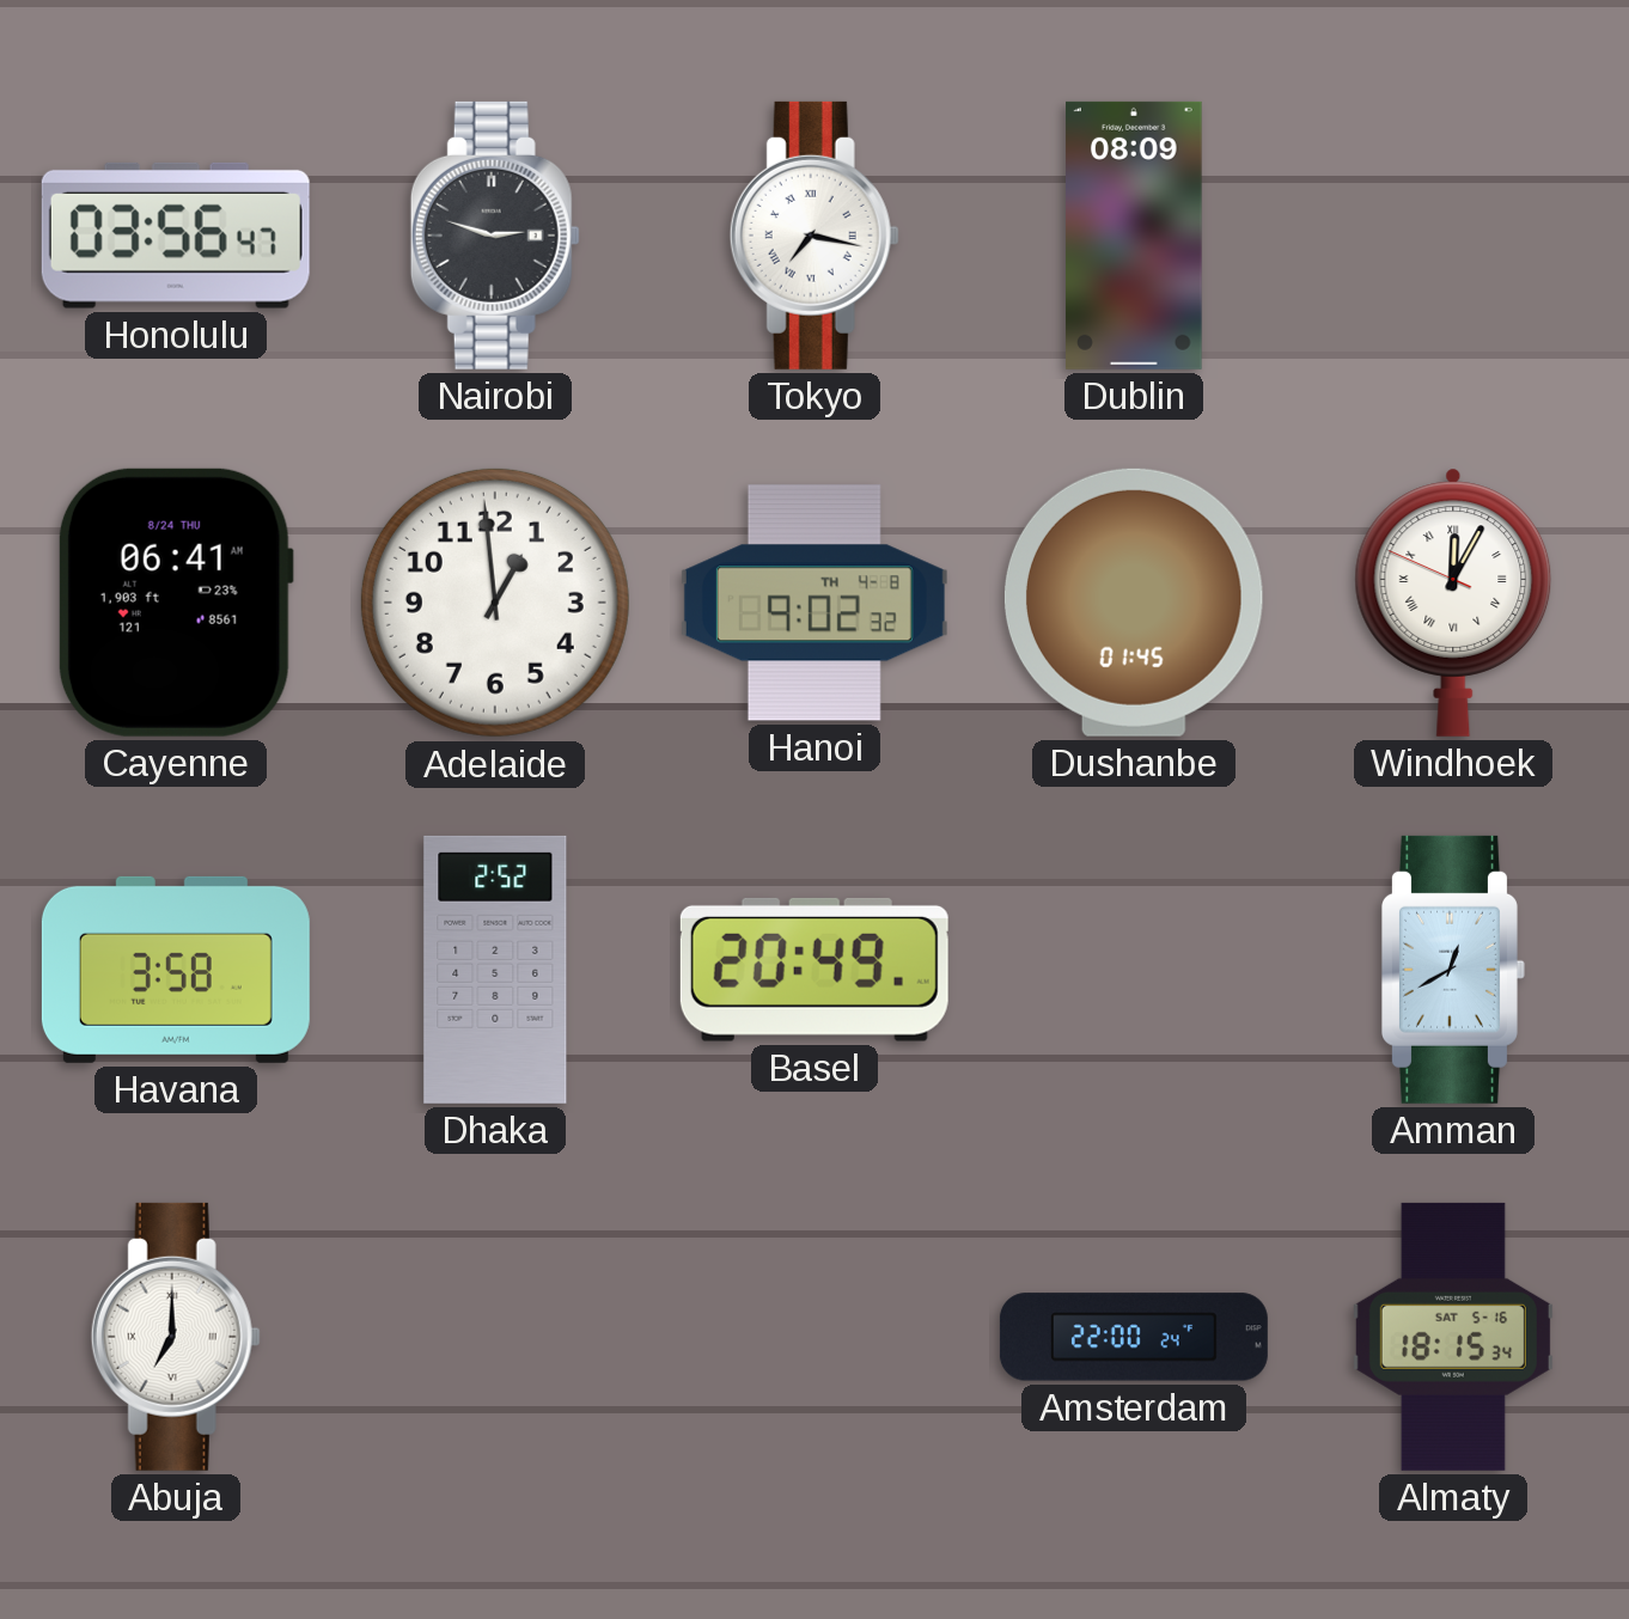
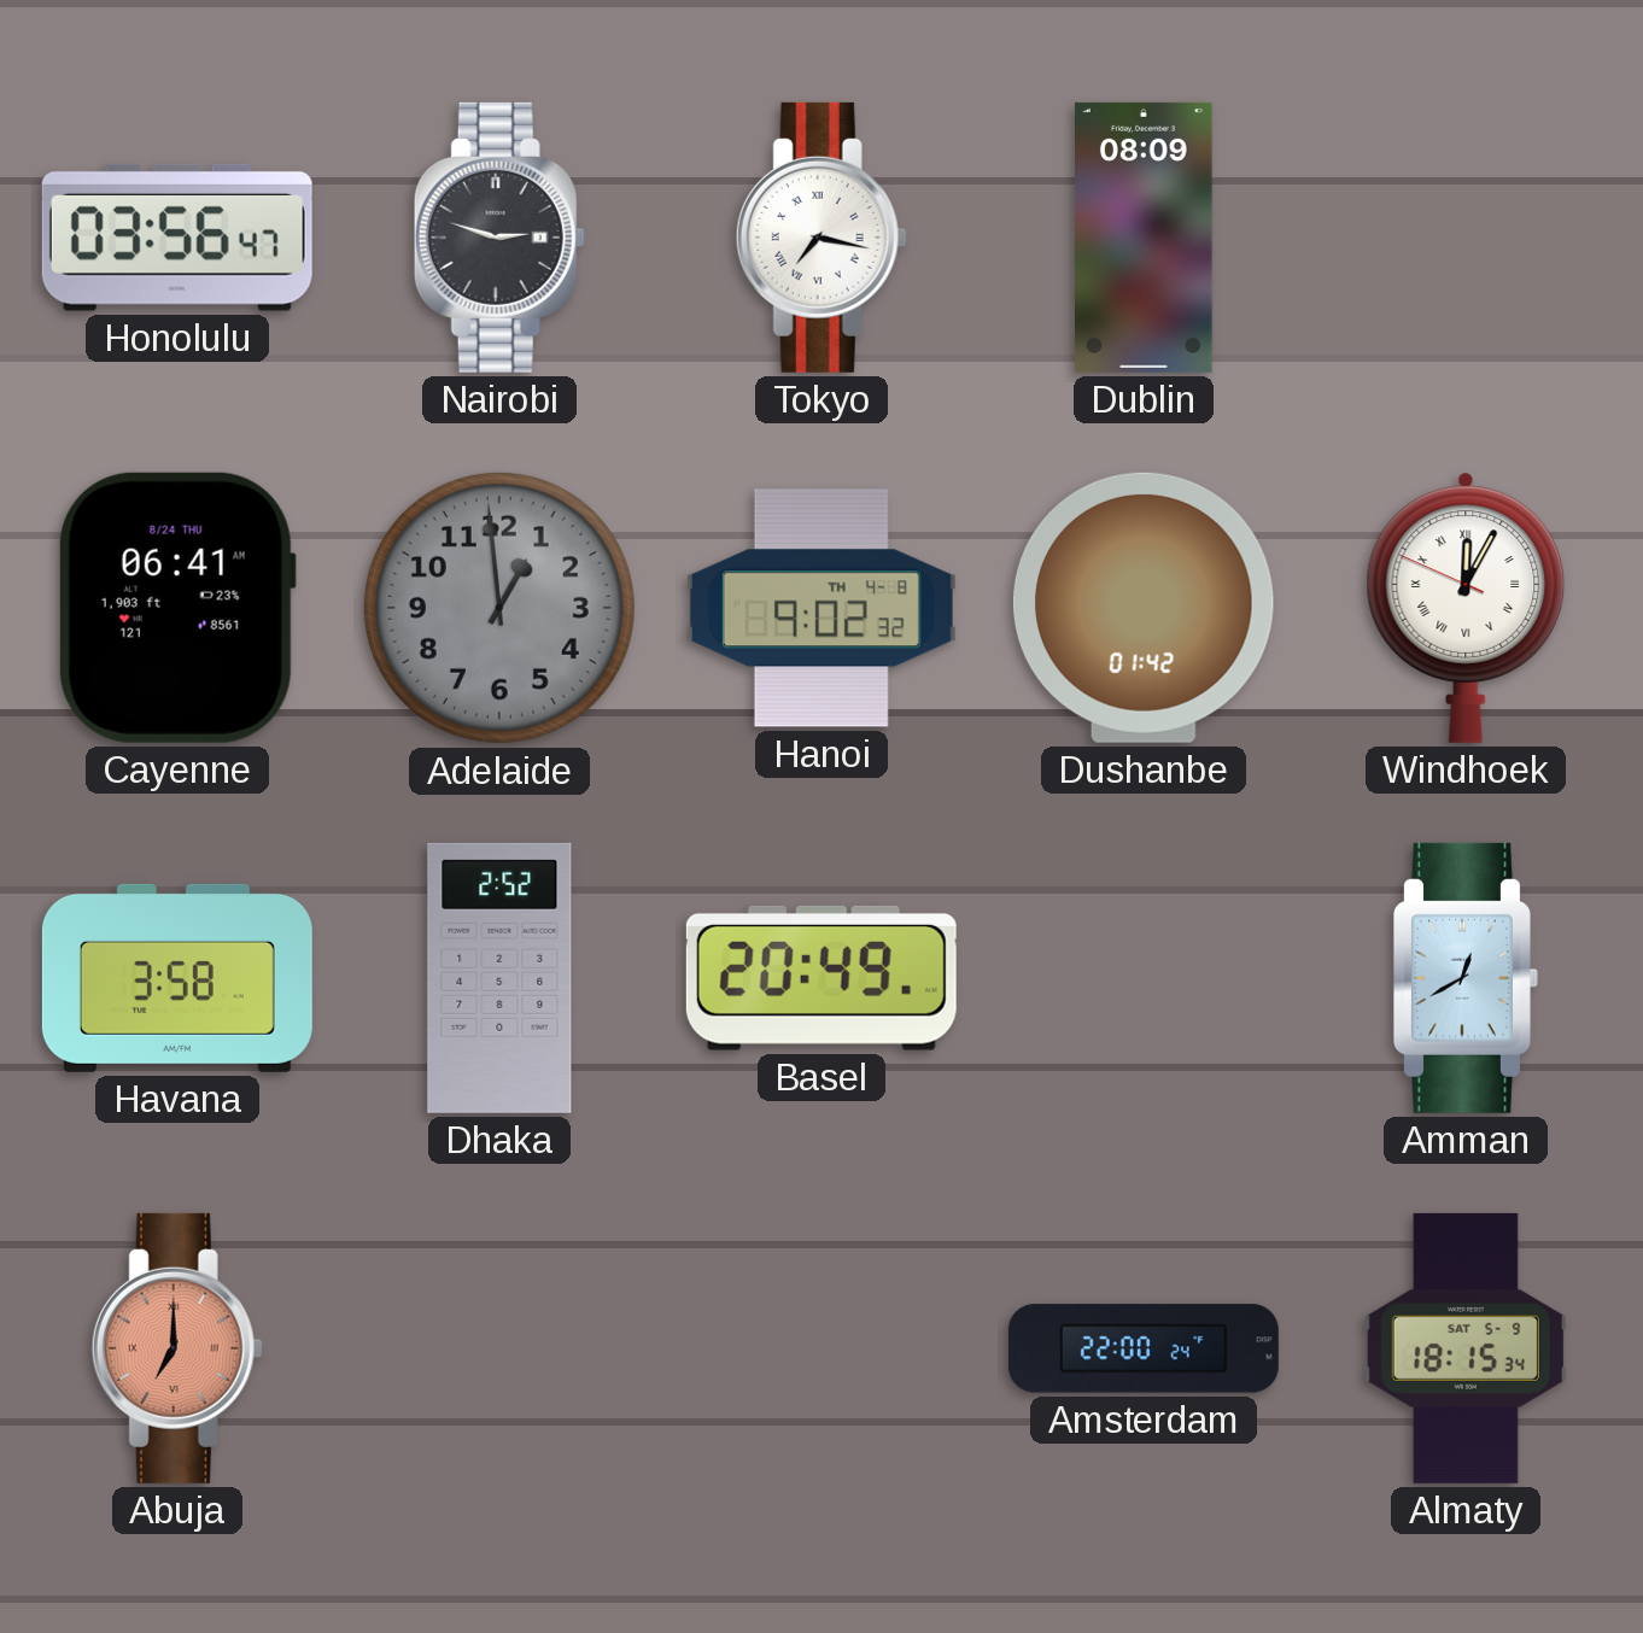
Adelaide dial: white -> grey (499, 608)
Dushanbe: 01:45 -> 01:42 (1144, 608)
Abuja dial: white -> salmon (177, 1348)
Almaty date: SAT 5-16 -> SAT 5-9 (1466, 1348)
